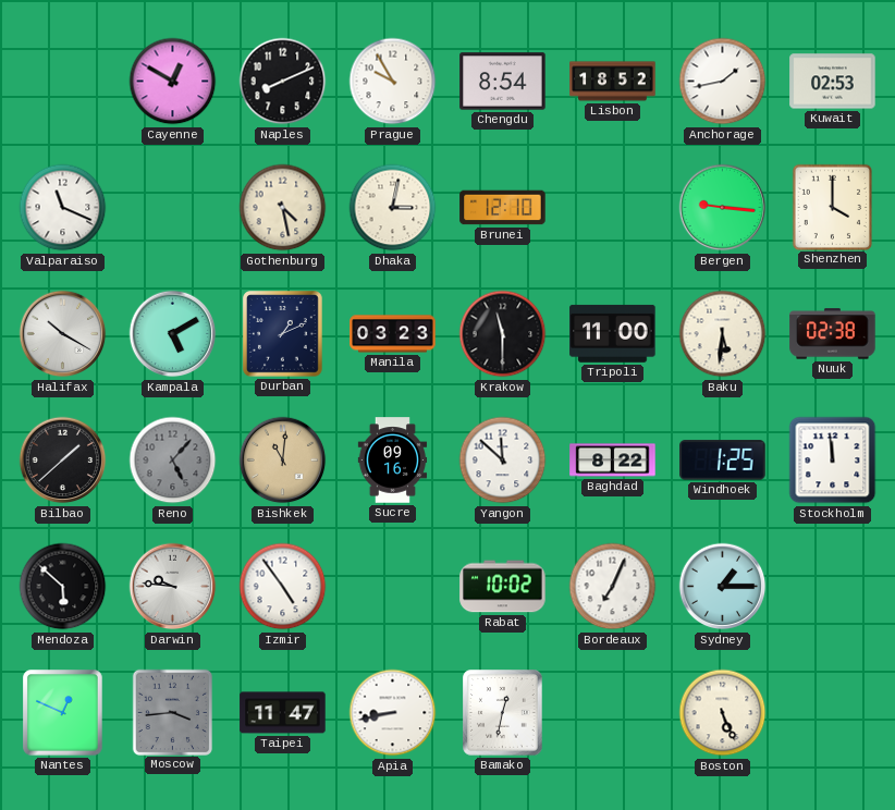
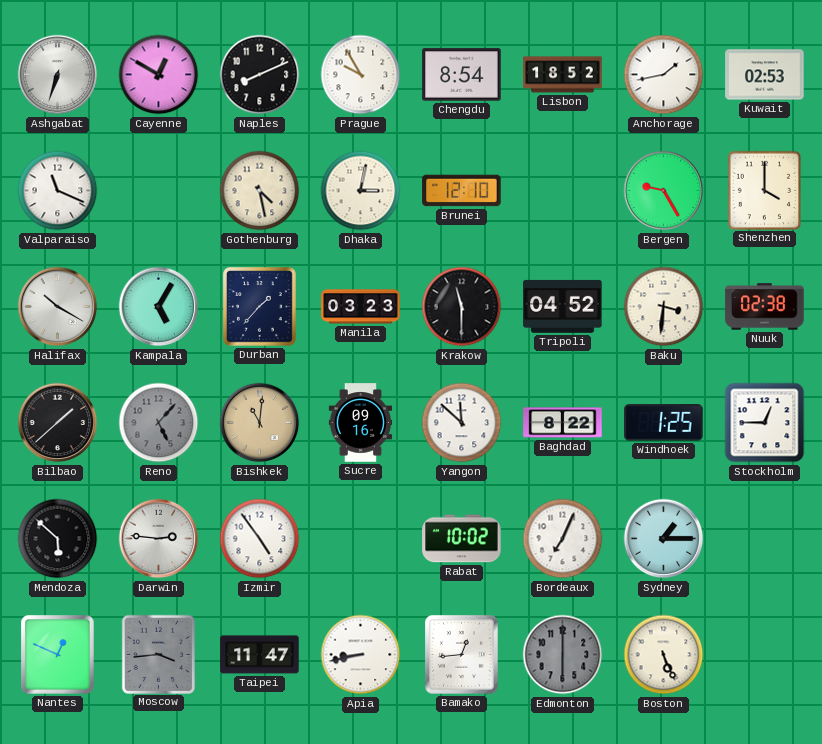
Ashgabat: none -> 6:33 (58, 75)
Bergen: 9:16 -> 9:25 (664, 191)
Kampala: 5:10 -> 5:05 (159, 307)
Durban: 1:11 -> 1:37 (260, 307)
Tripoli: 11:00 -> 04:52 (563, 306)
Baku: 5:31 -> 3:31 (664, 307)
Stockholm: 11:59 -> 12:45 (765, 423)
Darwin: 9:46 -> 2:46 (159, 539)
Bamako: 12:32 -> 12:44 (462, 655)
Edmonton: none -> 6:00 (563, 655)
